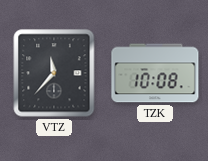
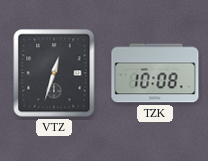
VTZ: 11:37 -> 12:33 (54, 73)
